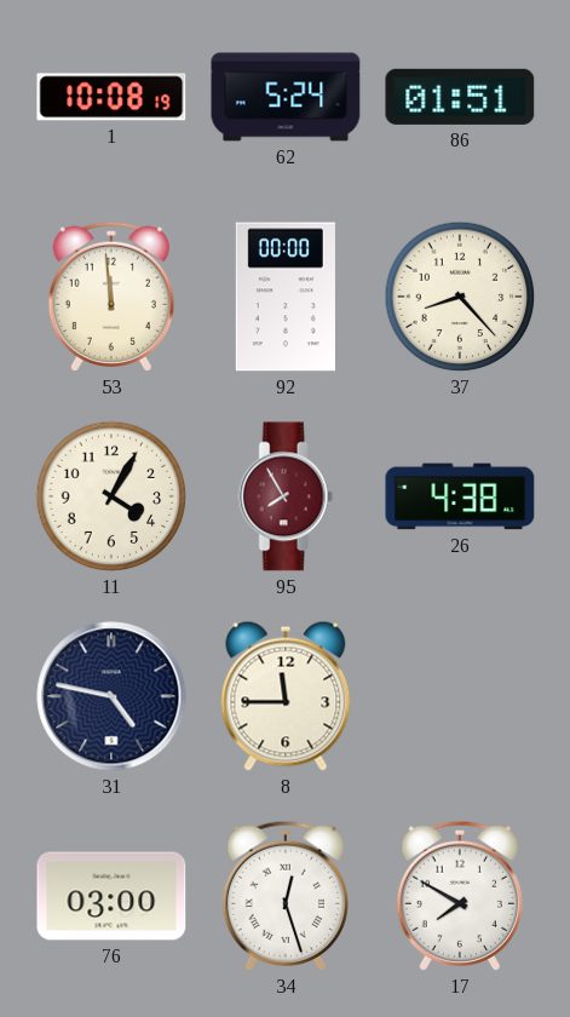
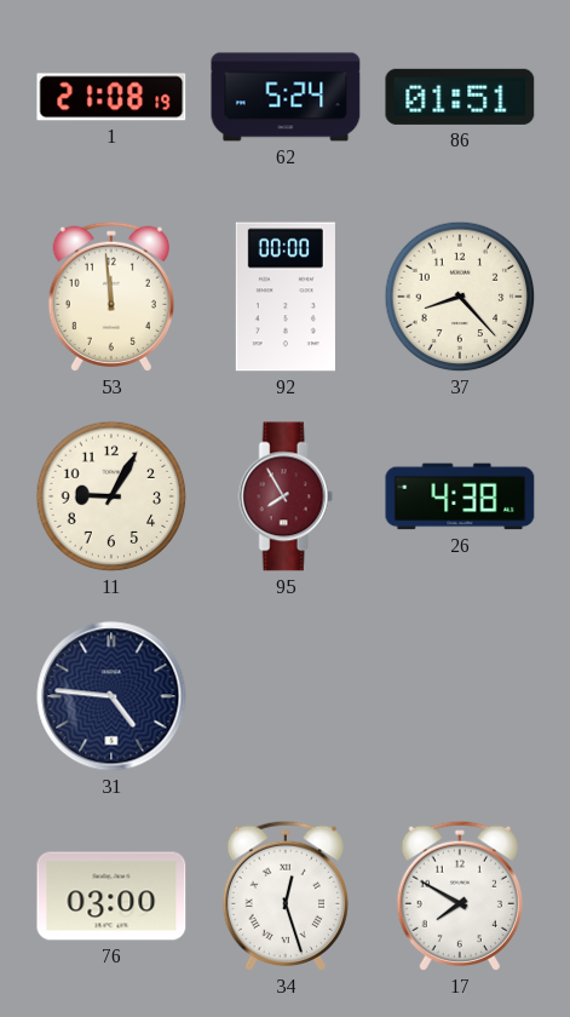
1: 10:08 -> 21:08 (111, 97)
11: 4:05 -> 9:05 (111, 496)
31: 4:47 -> 4:46 (111, 696)
8: 11:45 -> none (286, 696)
